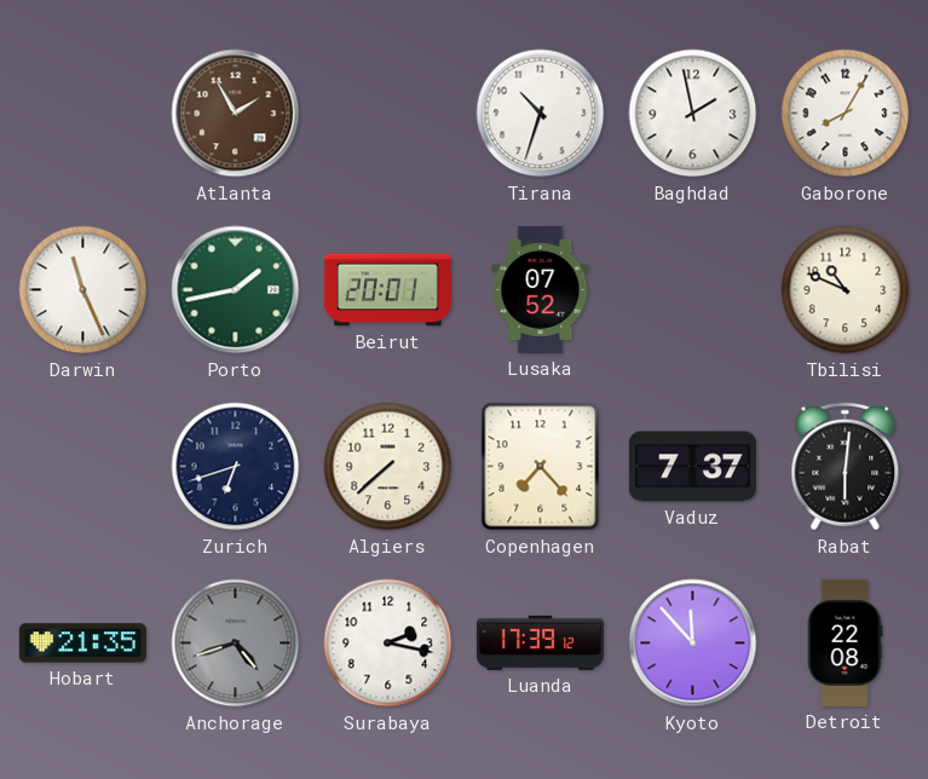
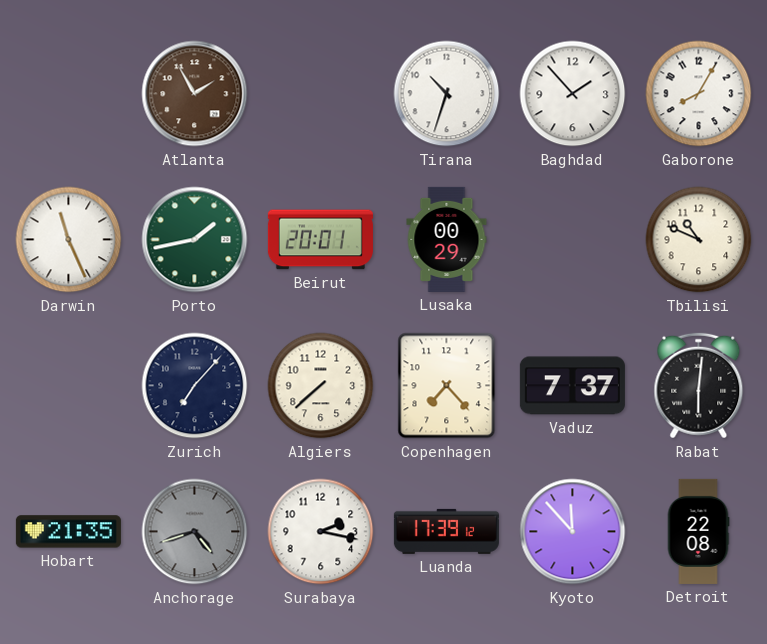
Baghdad: 1:58 -> 1:53 (573, 94)
Lusaka: 07:52 -> 00:29 (447, 239)
Zurich: 6:42 -> 7:07 (195, 386)
